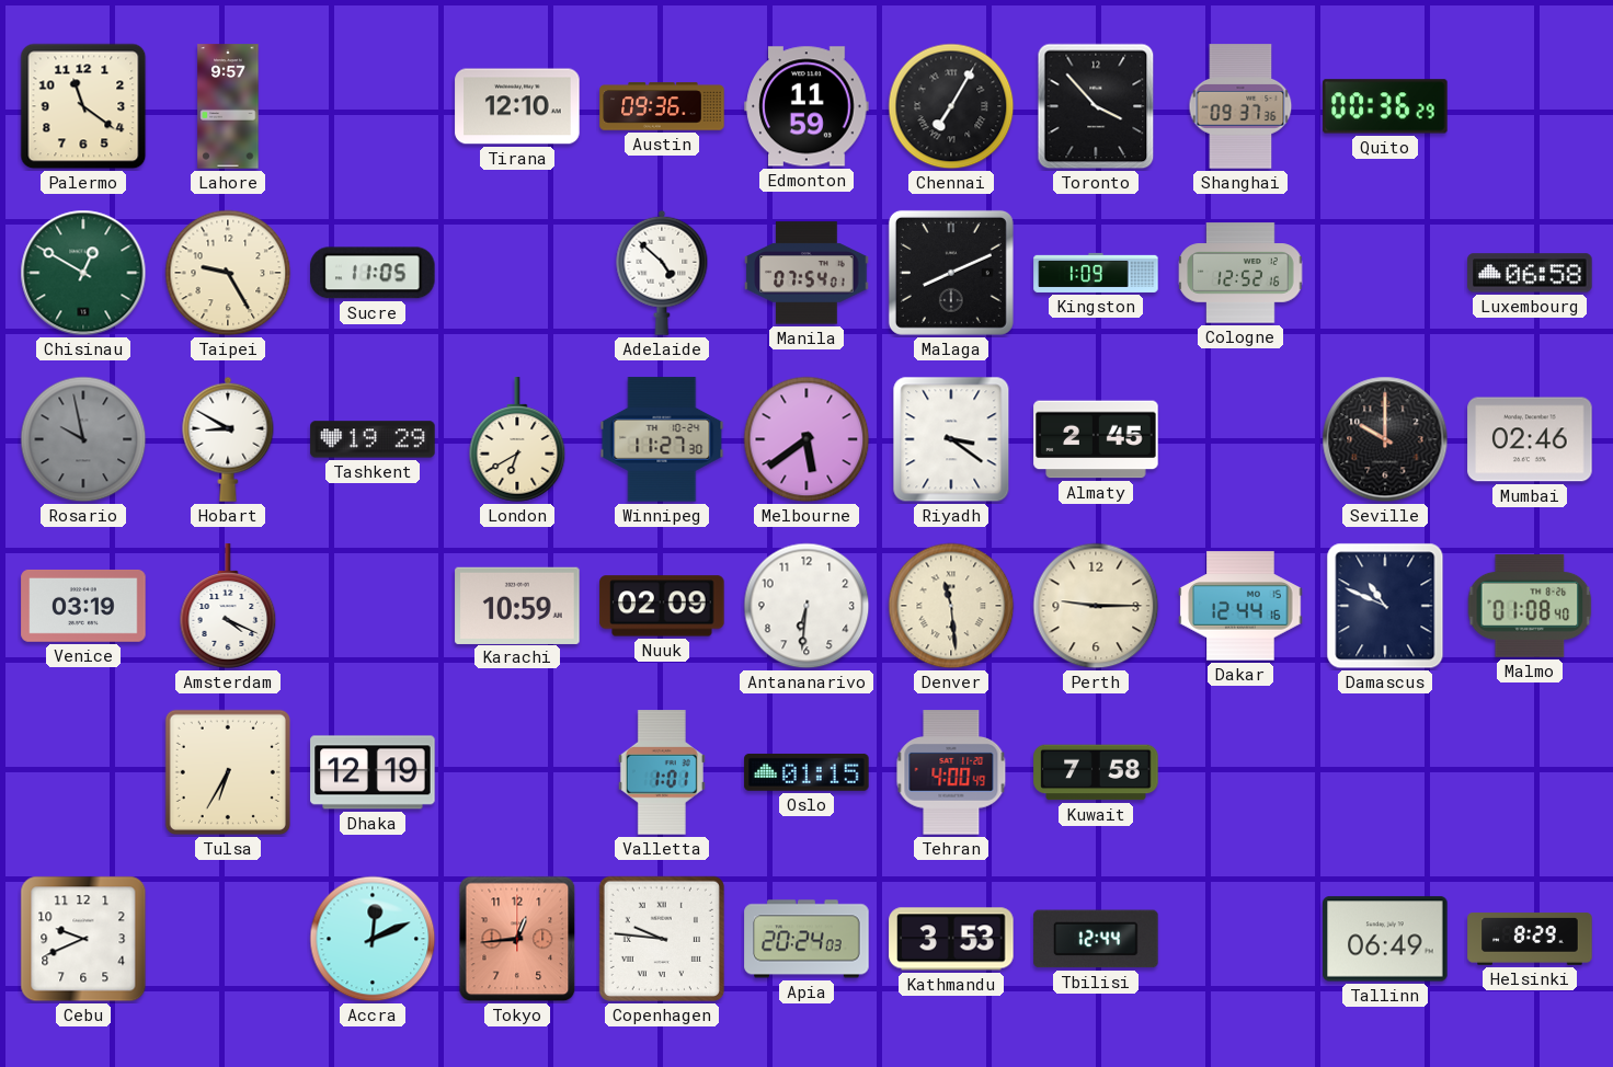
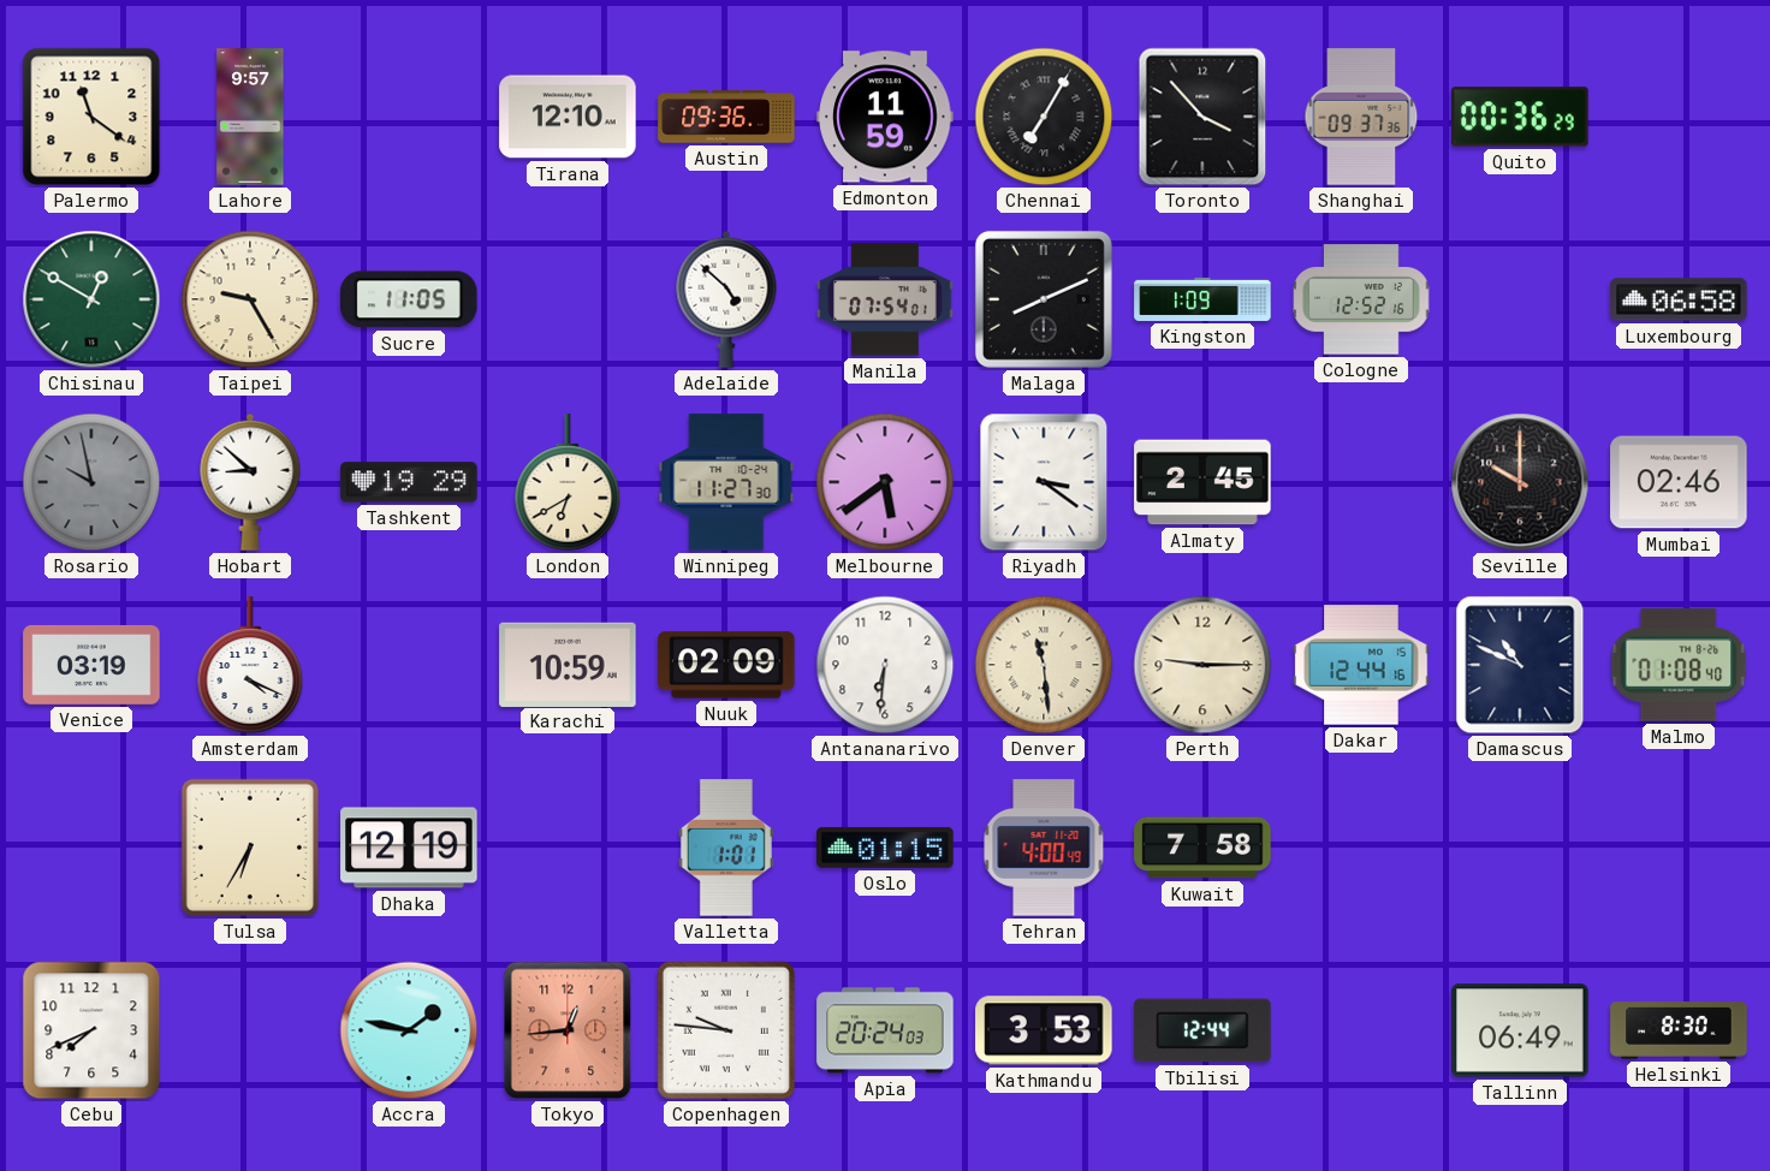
Hobart: 8:50 -> 8:52 (250, 482)
Cebu: 9:41 -> 7:41 (91, 1030)
Accra: 12:11 -> 1:47 (409, 1030)
Helsinki: 8:29 -> 8:30 (1679, 1030)
